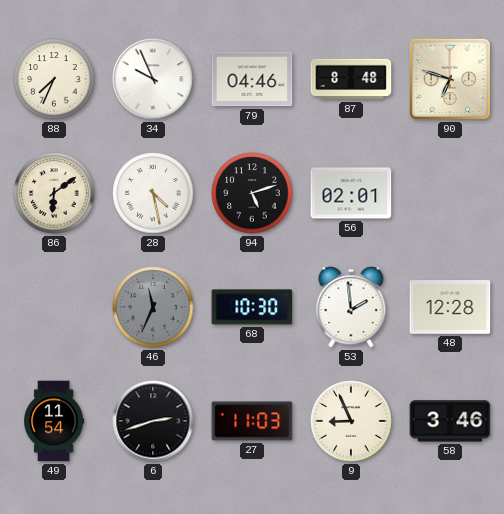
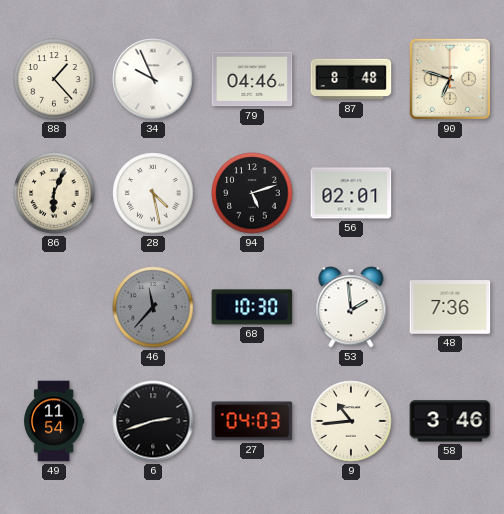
88: 7:34 -> 1:23 (54, 79)
86: 6:09 -> 6:04 (54, 193)
46: 11:34 -> 11:37 (153, 307)
48: 12:28 -> 7:36 (450, 307)
27: 11:03 -> 04:03 (252, 421)
9: 8:56 -> 10:44 (351, 421)
